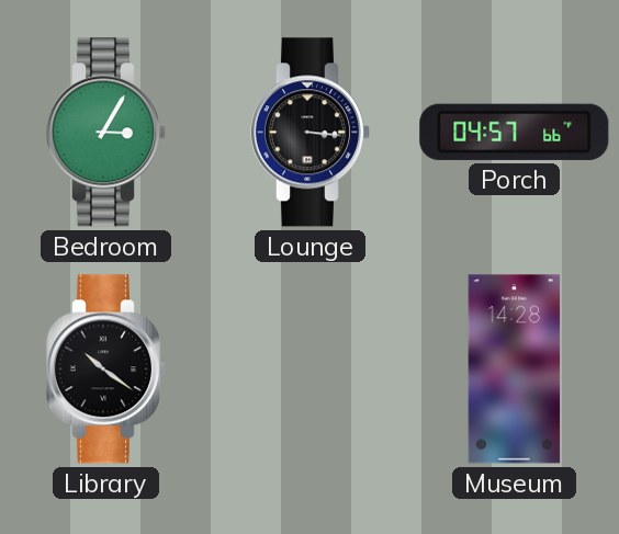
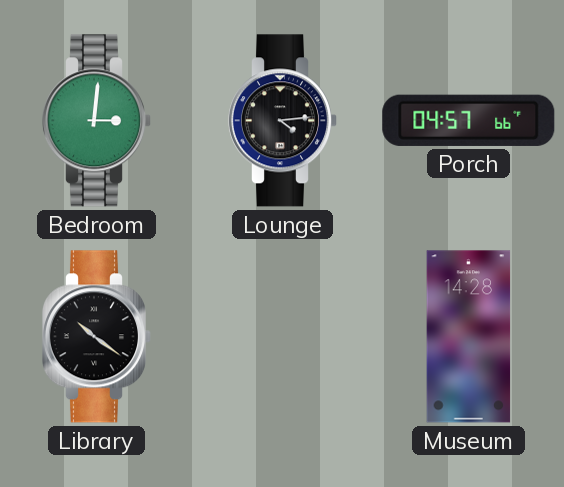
Bedroom: 3:05 -> 3:01 (96, 121)
Lounge: 3:16 -> 4:14 (282, 121)
